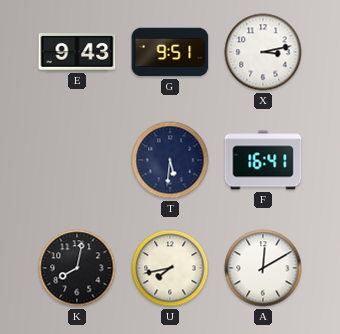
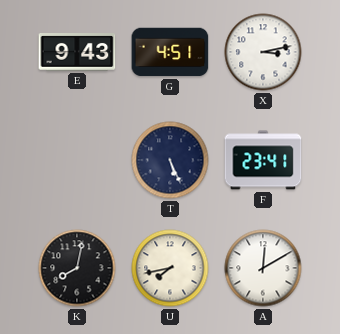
G: 9:51 -> 4:51 (170, 52)
T: 5:31 -> 5:26 (170, 160)
F: 16:41 -> 23:41 (263, 160)
